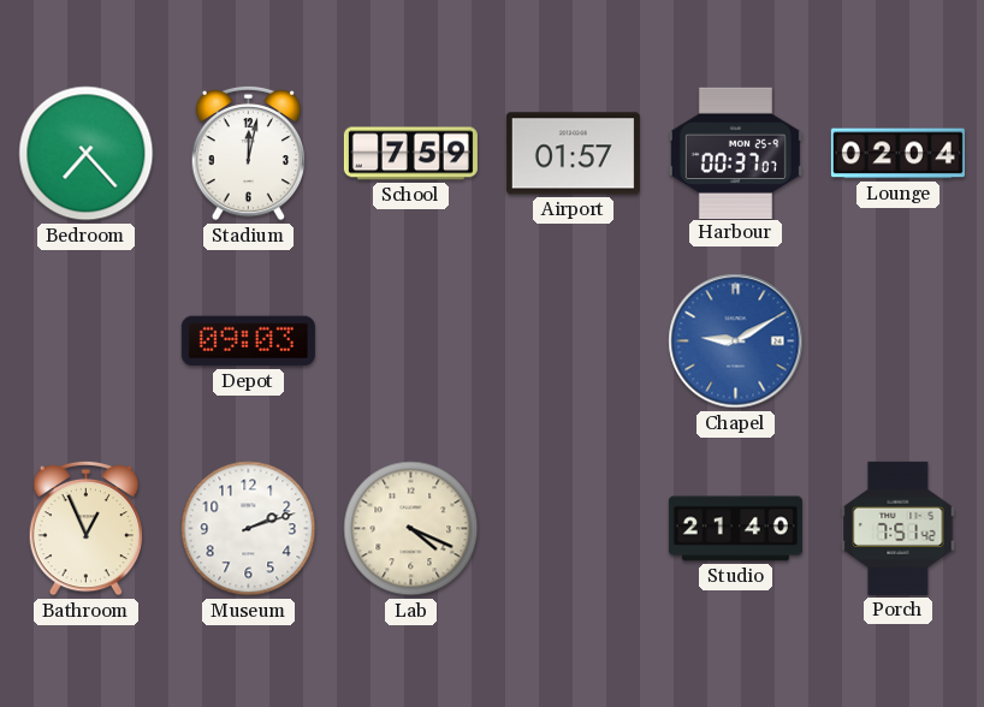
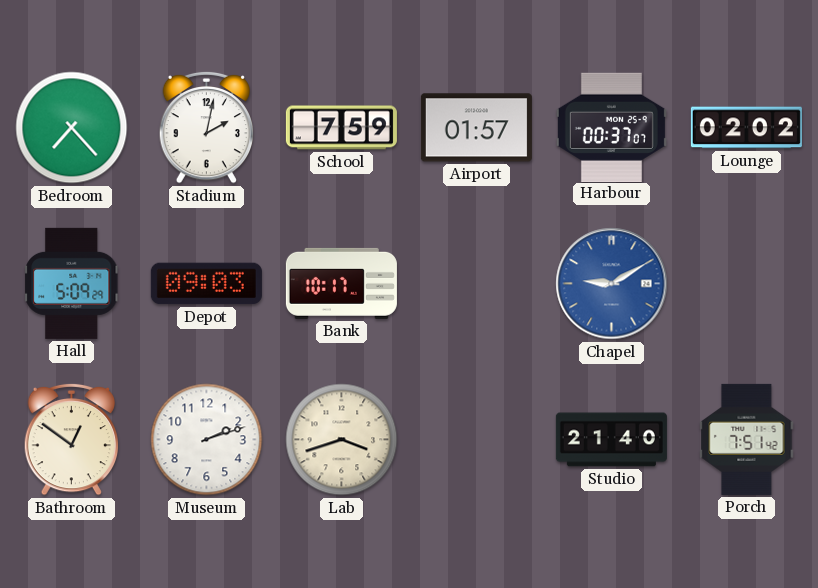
Stadium: 12:02 -> 2:02 (206, 127)
Lounge: 02:04 -> 02:02 (746, 128)
Hall: none -> 5:09 (72, 283)
Bank: none -> 10:17 (341, 283)
Bathroom: 12:56 -> 12:51 (71, 439)
Lab: 4:19 -> 3:42 (342, 440)
